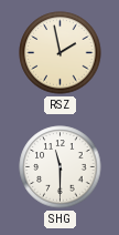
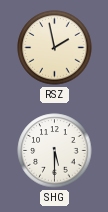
SHG: 11:30 -> 5:30 (55, 151)
